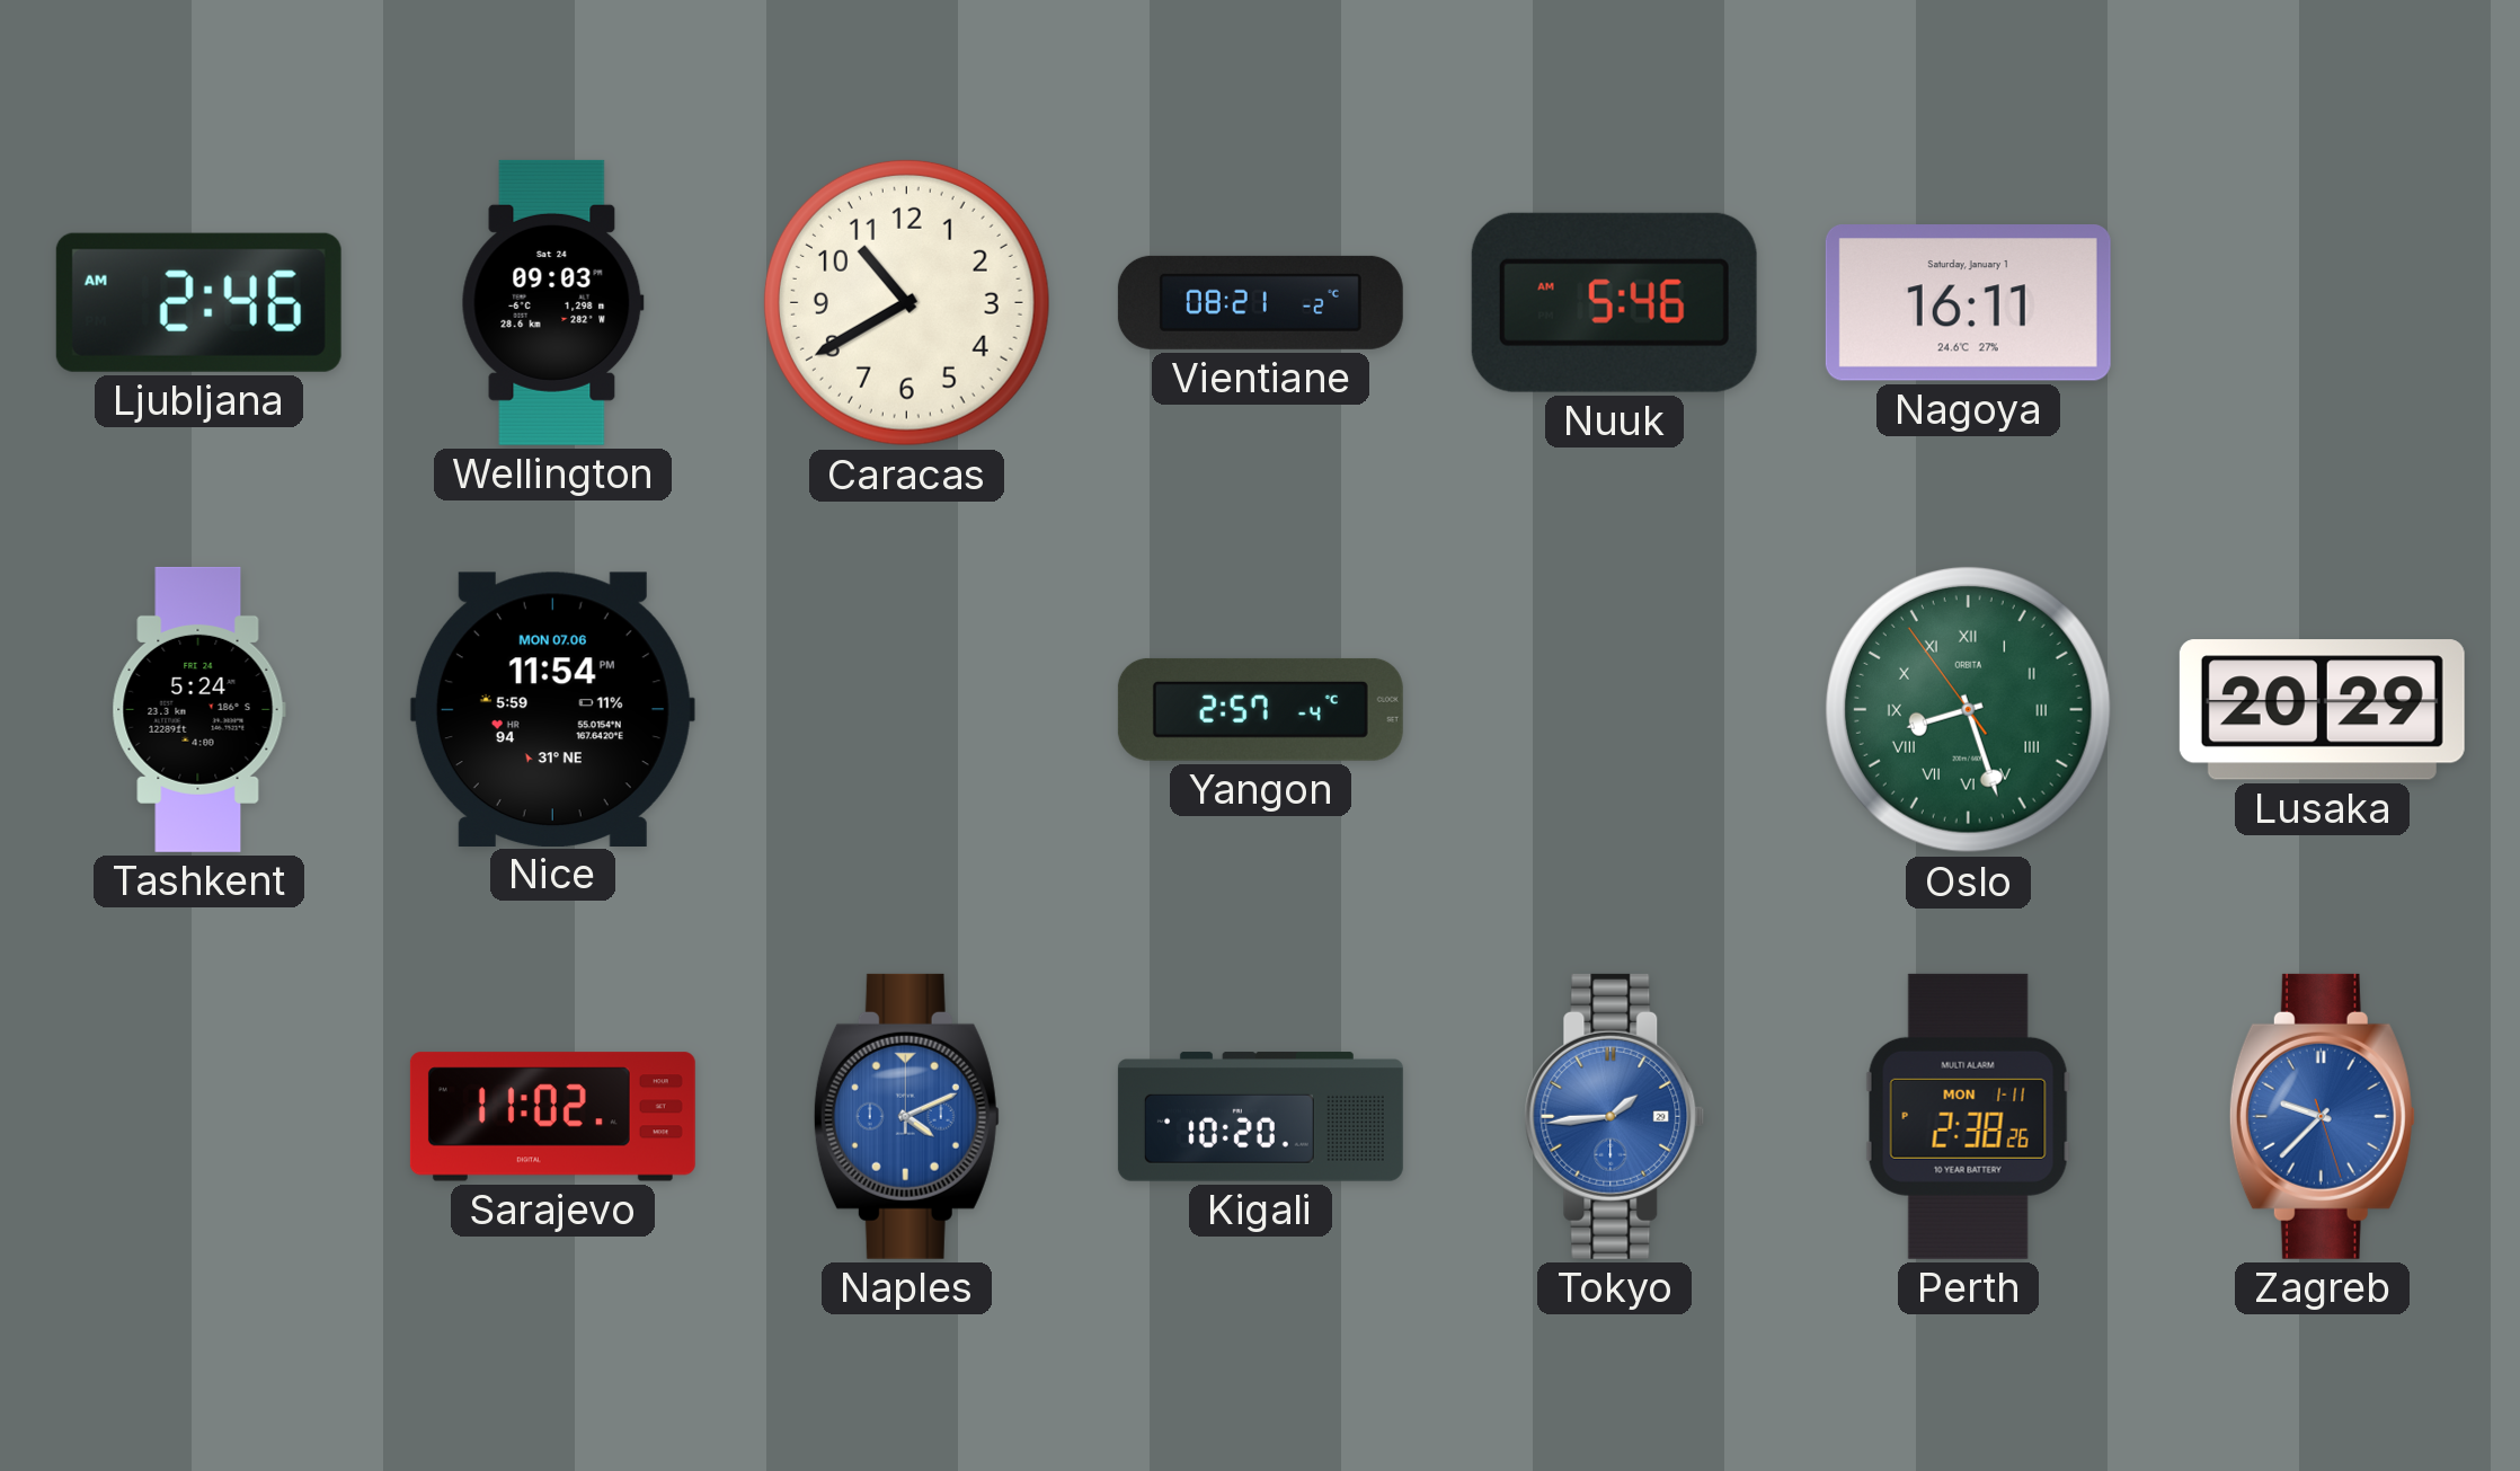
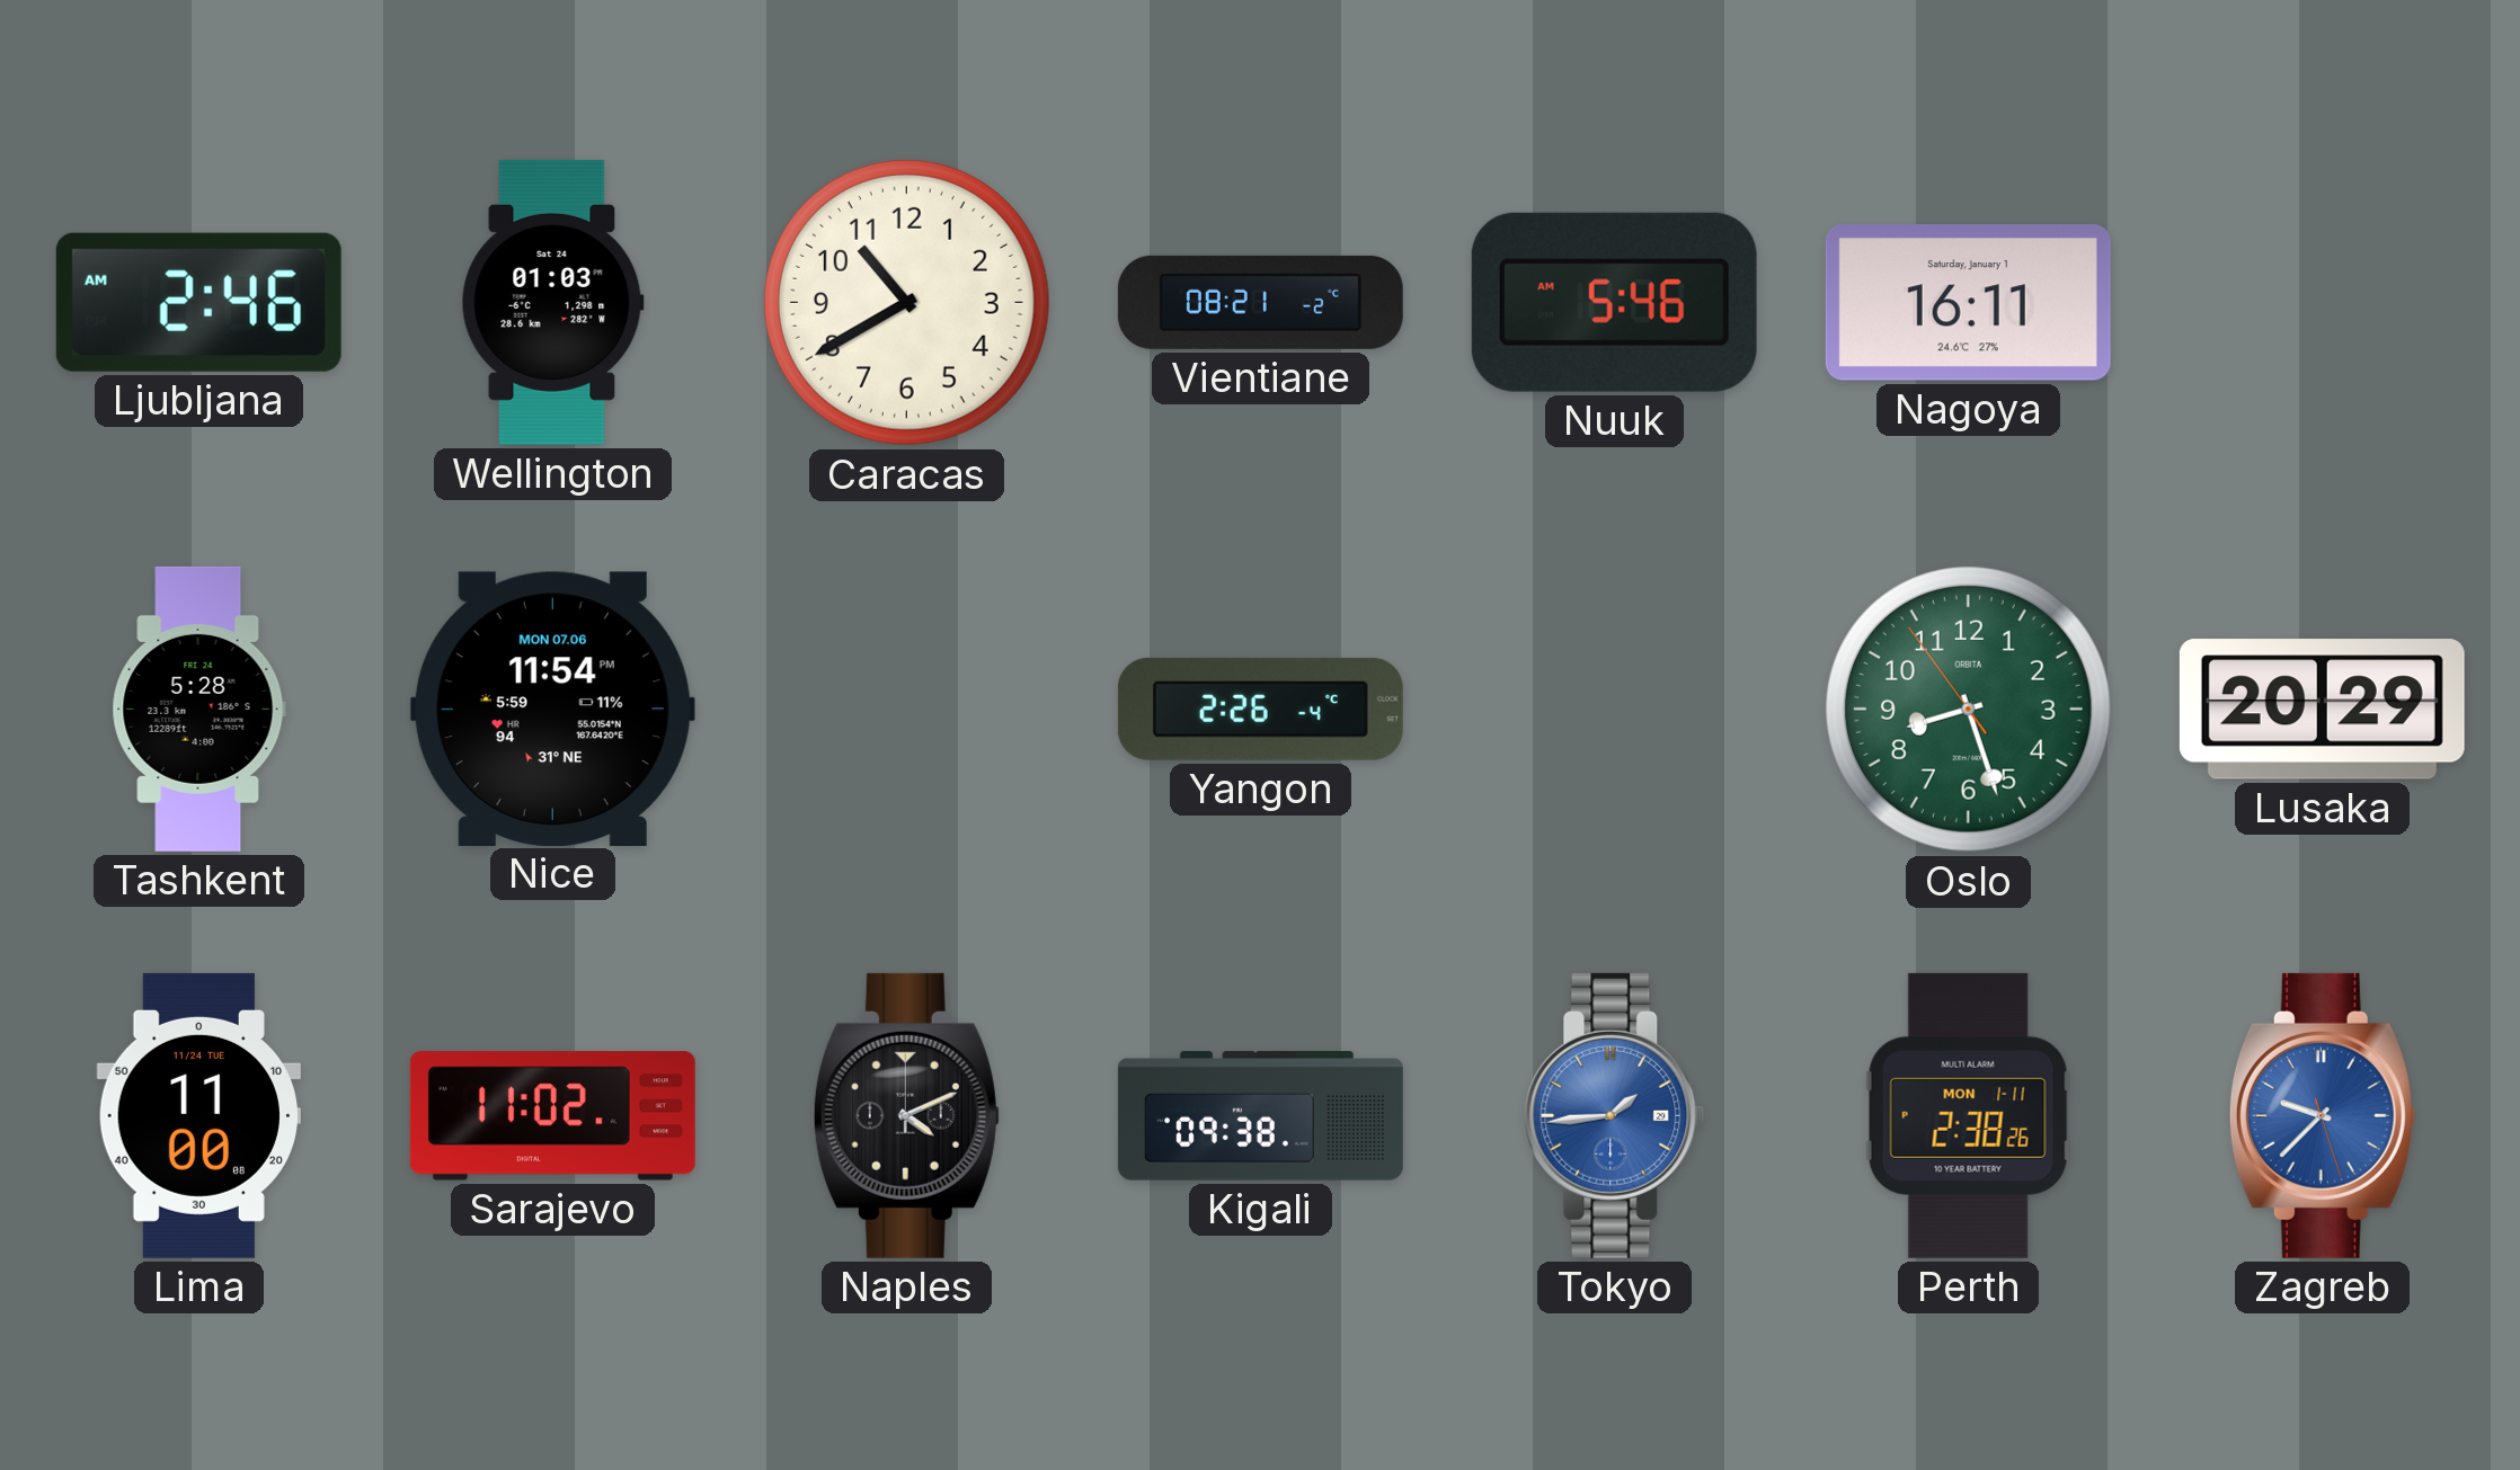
Wellington: 09:03 -> 01:03 (552, 302)
Tashkent: 5:24 -> 5:28 (198, 709)
Yangon: 2:57 -> 2:26 (1260, 709)
Oslo numerals: Roman -> Arabic (1968, 709)
Lima: none -> 11:00 (198, 1115)
Naples dial: blue -> black (906, 1115)
Kigali: 10:20 -> 09:38 (1260, 1116)
